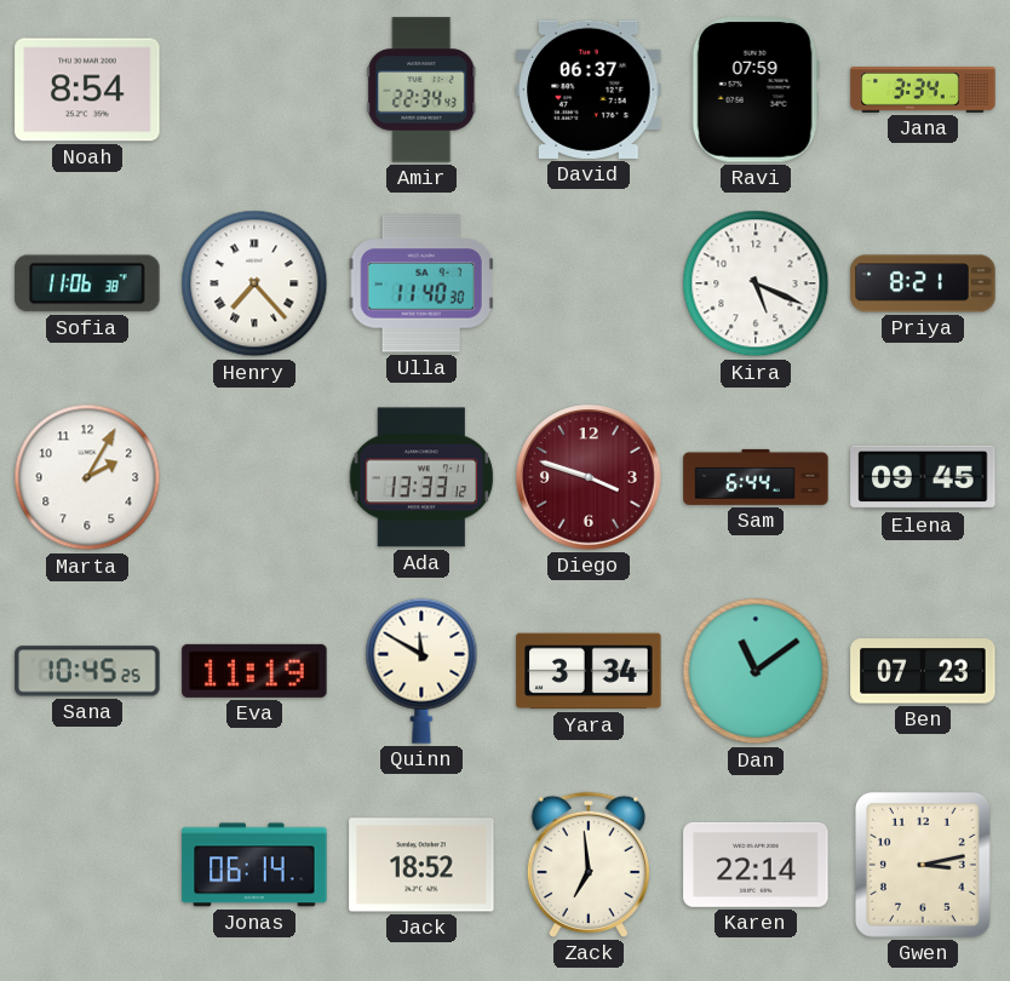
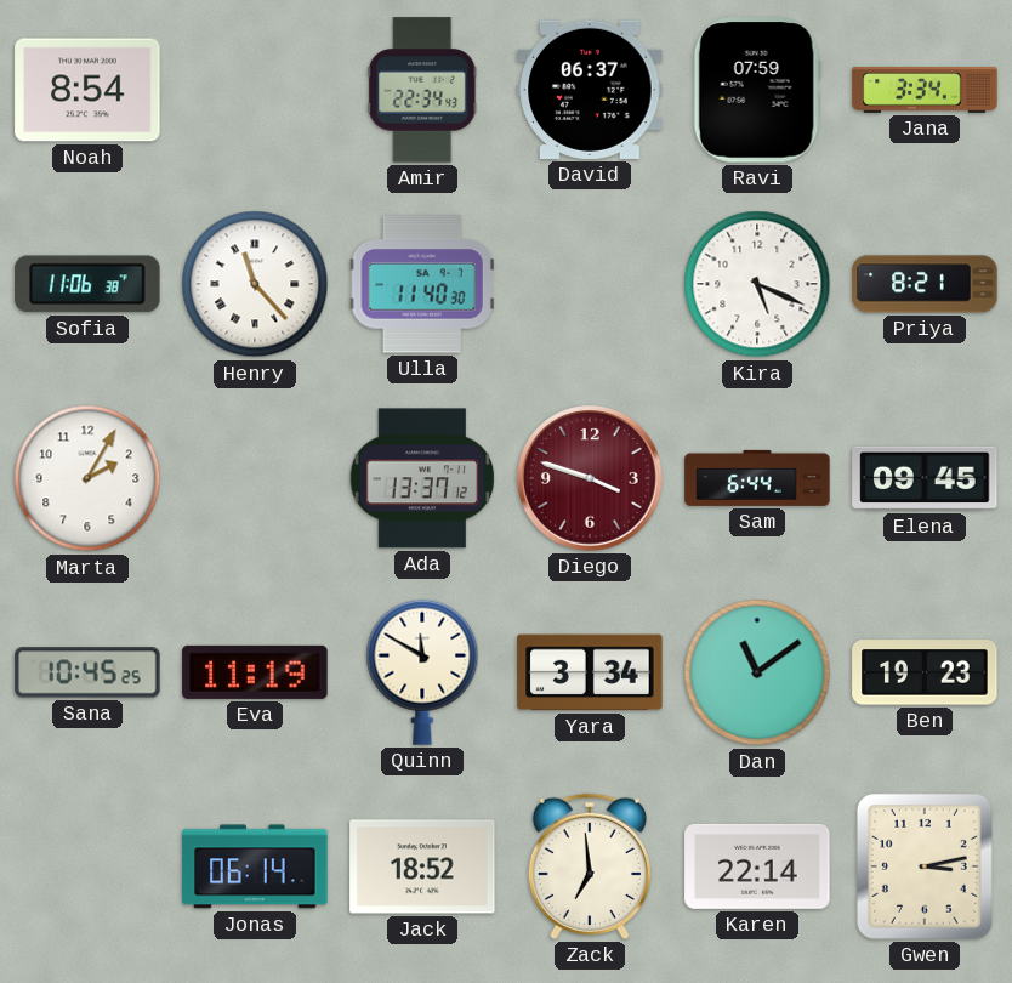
Henry: 7:23 -> 11:23 (255, 284)
Ada: 13:33 -> 13:37 (422, 478)
Ben: 07:23 -> 19:23 (925, 672)
